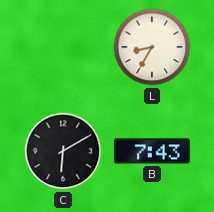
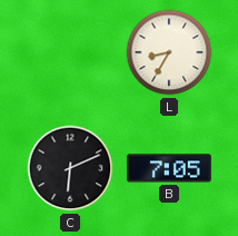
C: 6:10 -> 6:11 (70, 168)
B: 7:43 -> 7:05 (169, 168)
